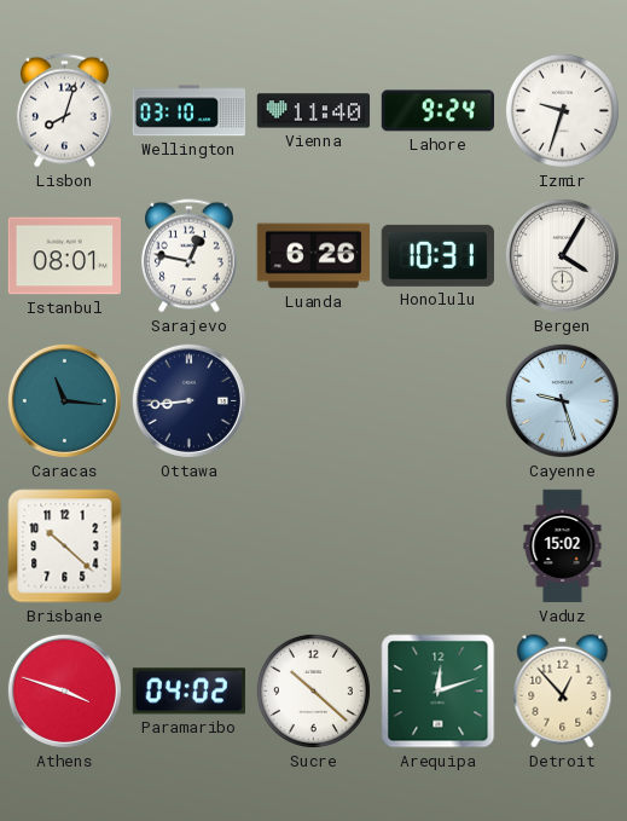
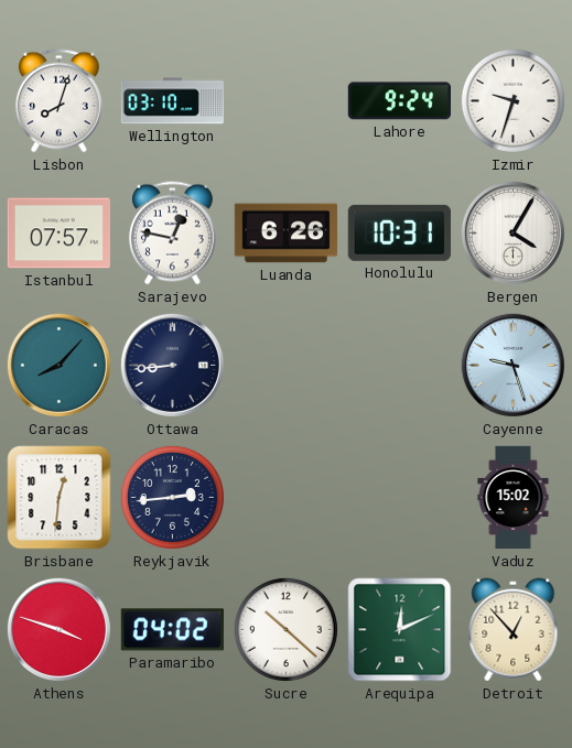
Vienna: 11:40 -> none (314, 111)
Istanbul: 08:01 -> 07:57 (58, 234)
Caracas: 11:16 -> 8:07 (58, 365)
Brisbane: 10:22 -> 12:31 (60, 498)
Reykjavik: none -> 2:44 (172, 497)
Arequipa: 12:12 -> 12:11 (400, 630)
